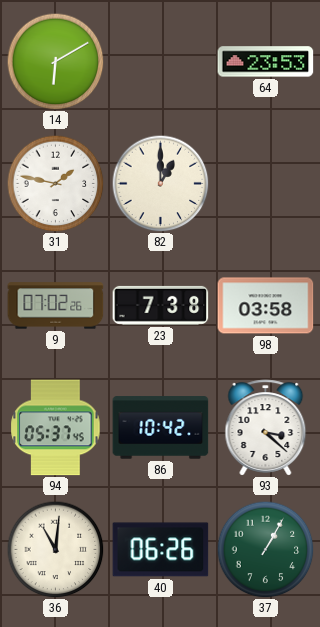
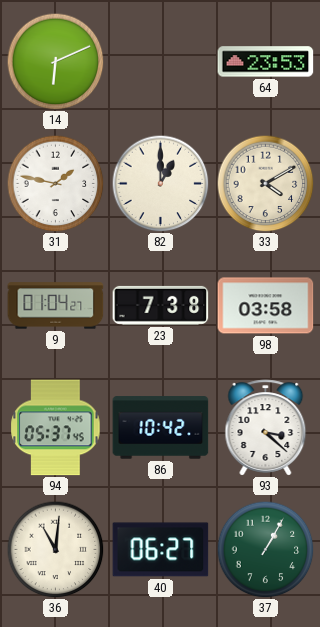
14: 6:10 -> 6:11 (55, 61)
33: none -> 4:10 (265, 183)
9: 07:02 -> 01:04 (56, 306)
40: 06:26 -> 06:27 (161, 550)
